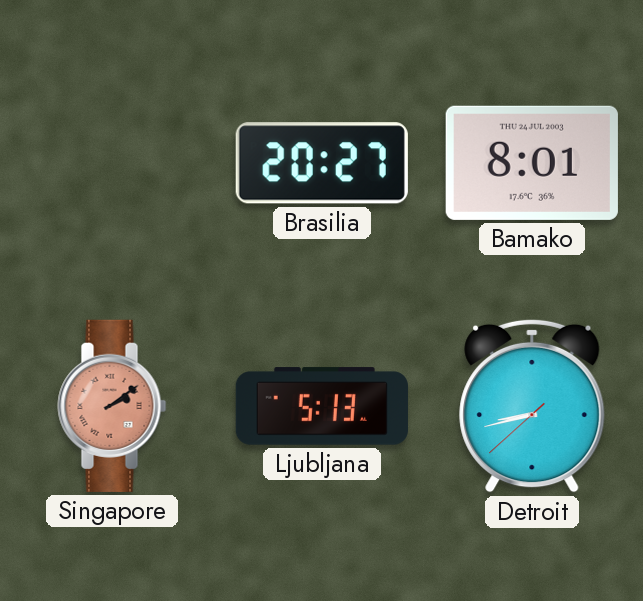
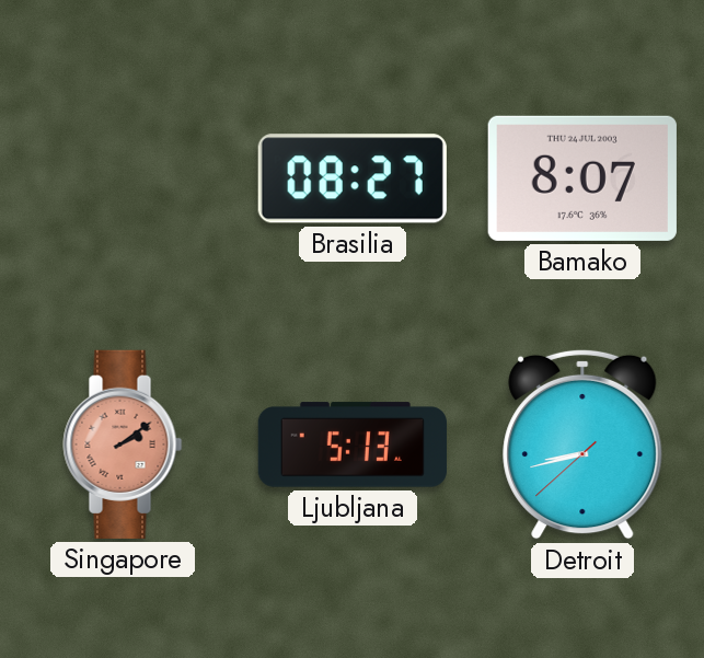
Brasilia: 20:27 -> 08:27 (353, 178)
Bamako: 8:01 -> 8:07 (582, 178)
